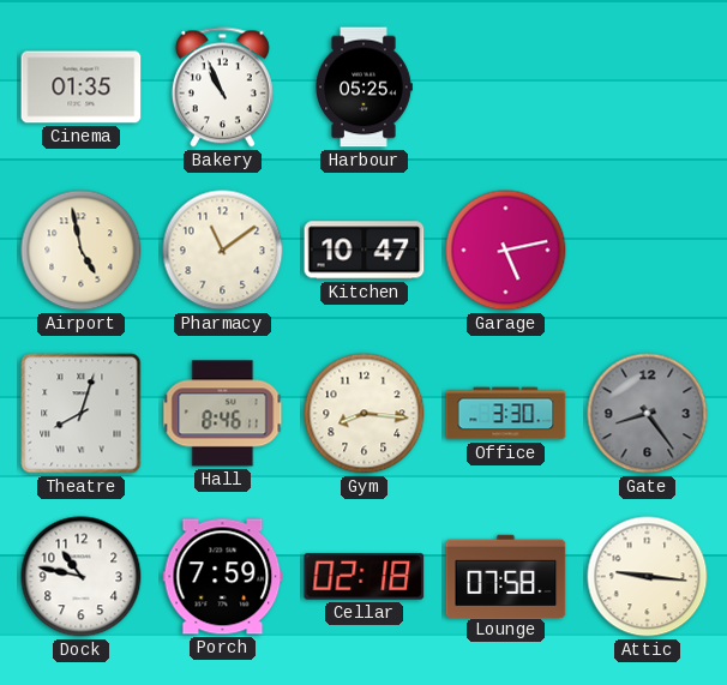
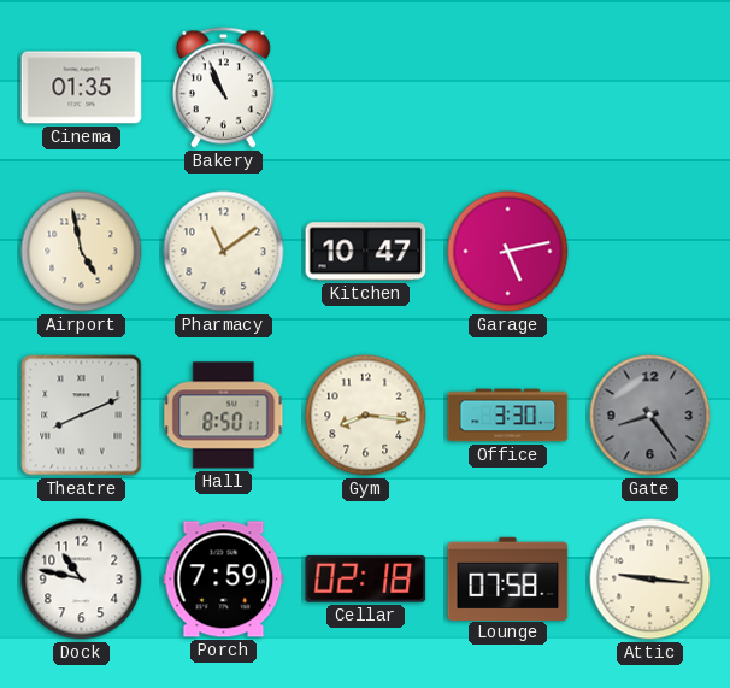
Harbour: 05:25 -> none (363, 88)
Theatre: 8:03 -> 8:11 (82, 416)
Hall: 8:46 -> 8:50 (224, 416)
